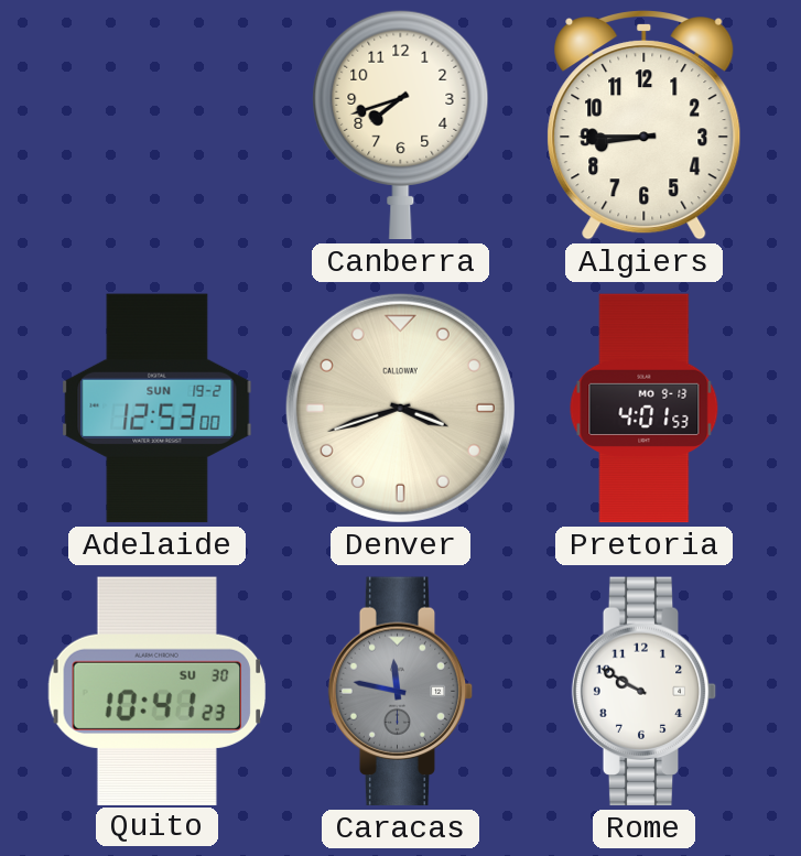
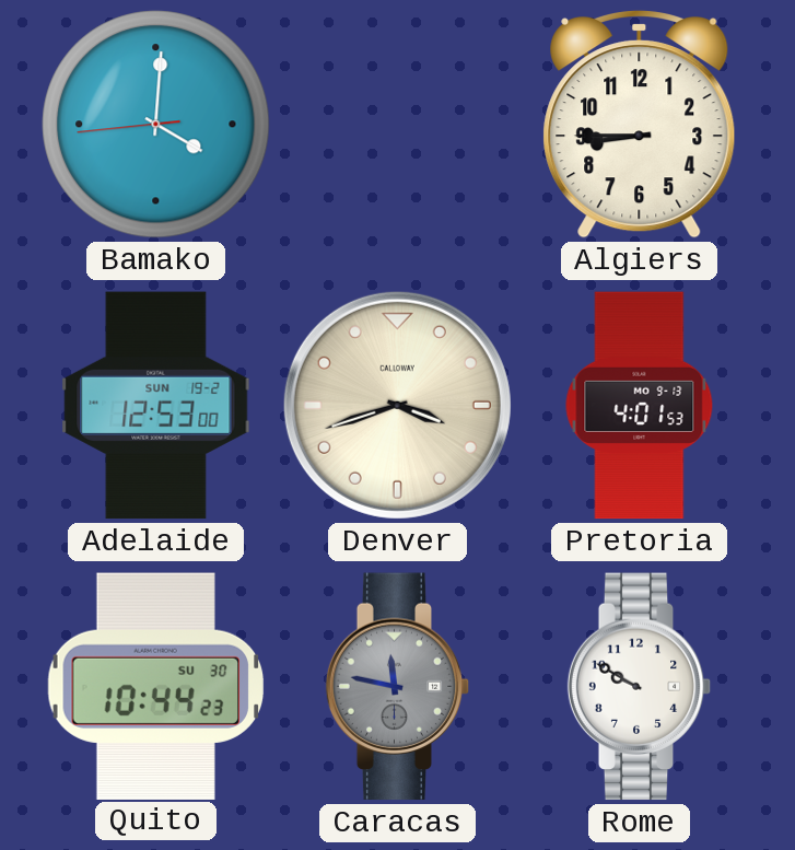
Bamako: none -> 4:00 (156, 125)
Canberra: 7:42 -> none (401, 124)
Quito: 10:41 -> 10:44 (156, 686)
